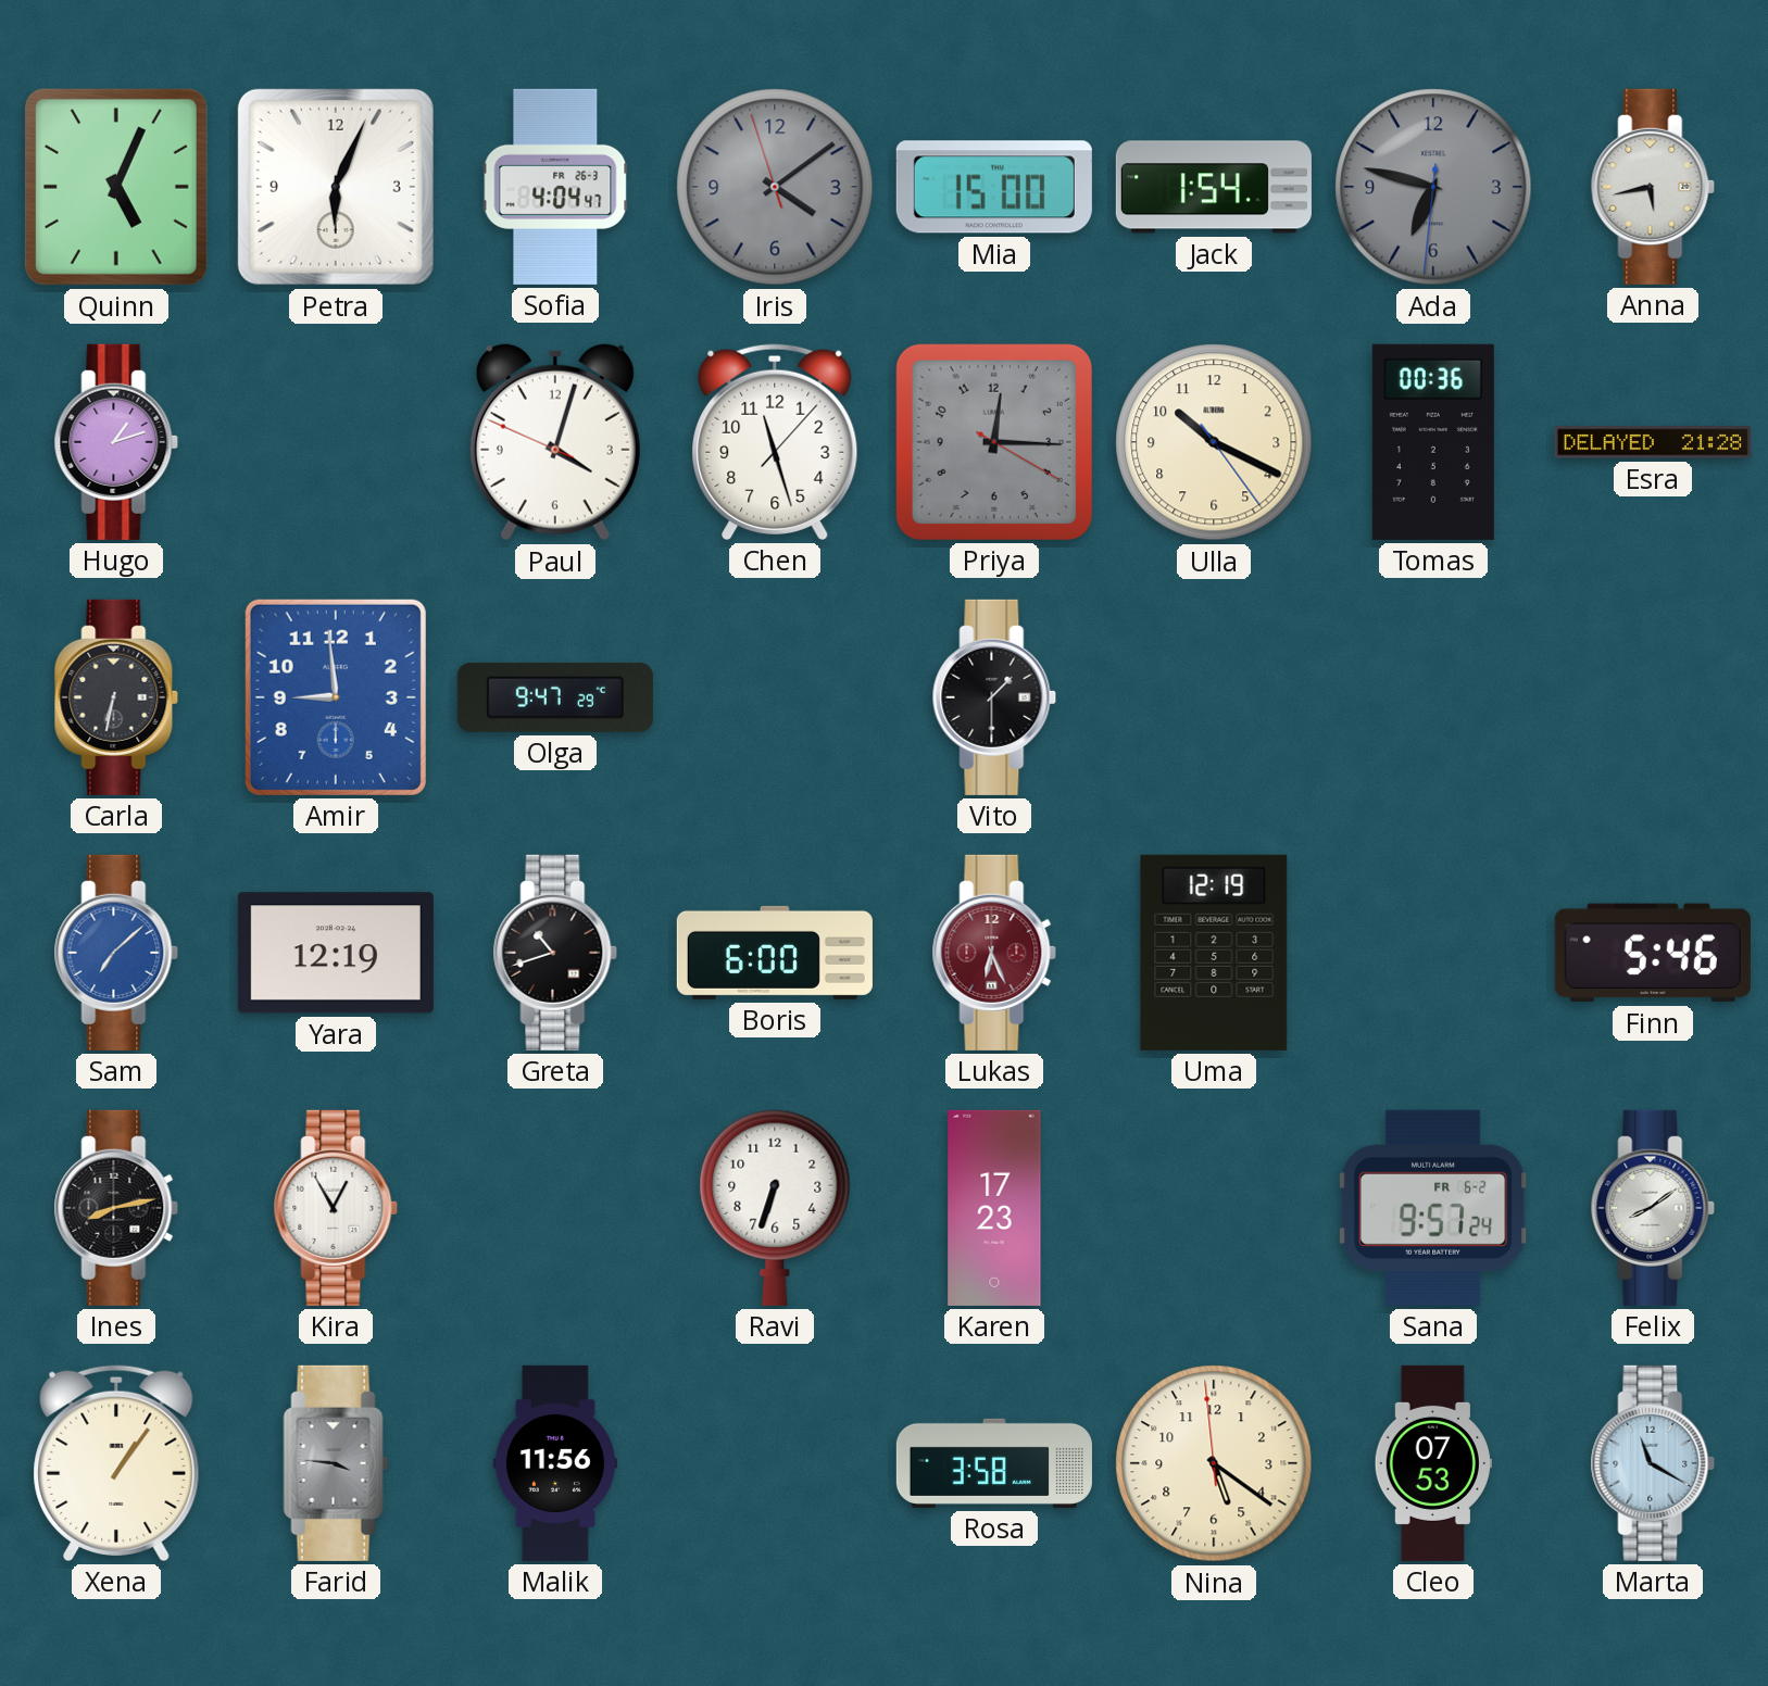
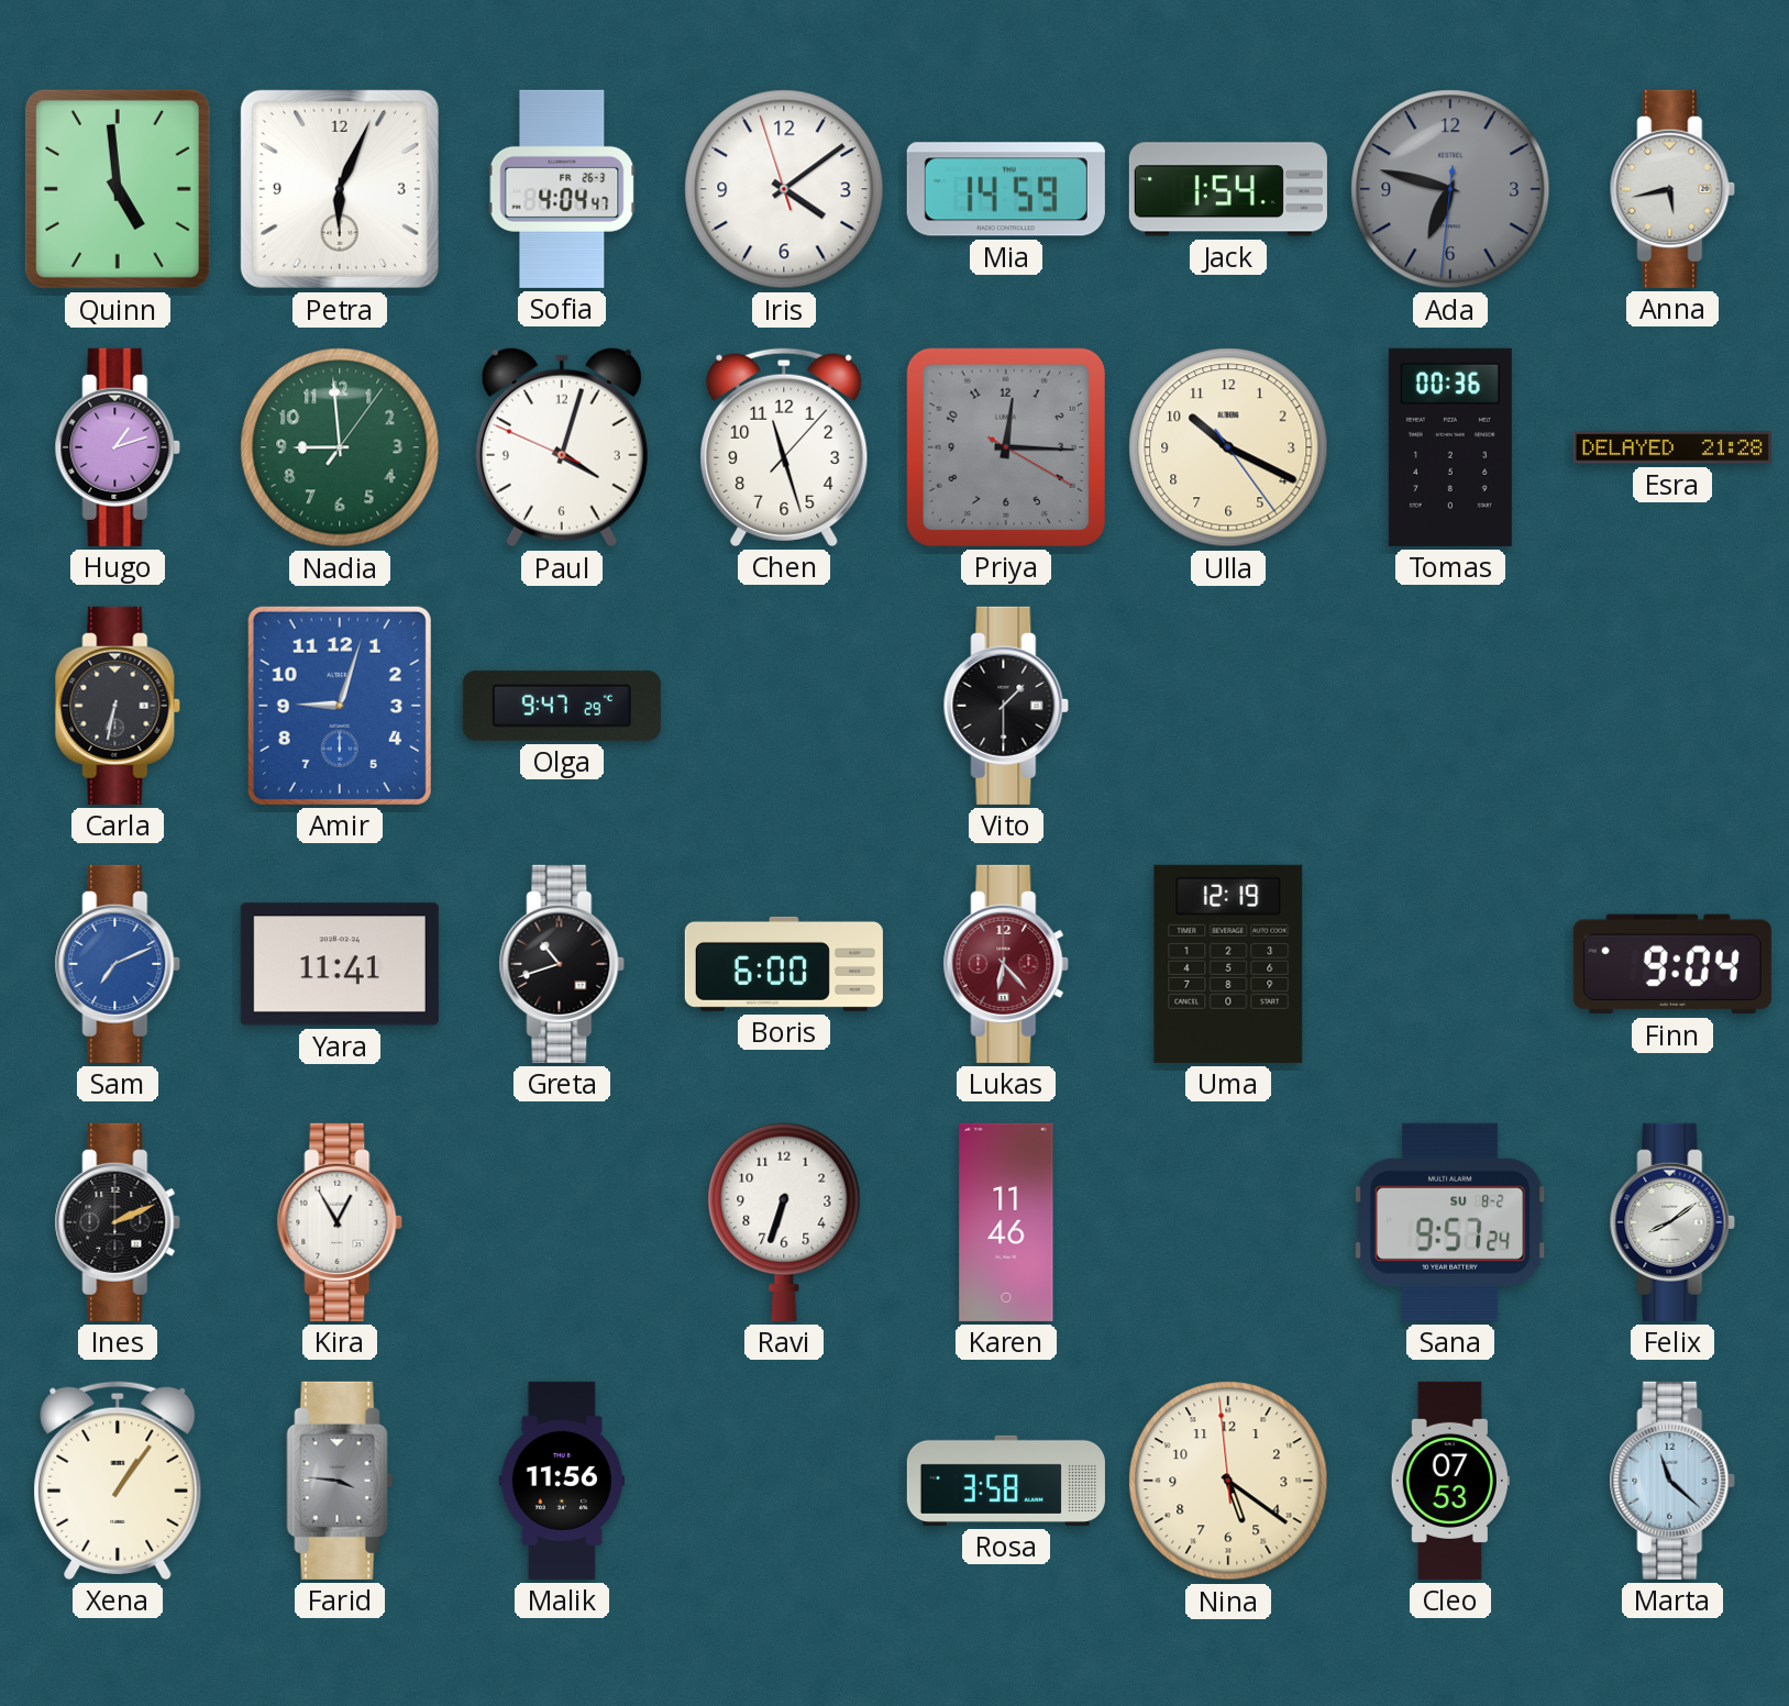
Quinn: 5:04 -> 4:59 (118, 189)
Iris dial: grey -> white (784, 189)
Mia: 15:00 -> 14:59 (1006, 189)
Nadia: none -> 8:59 (340, 447)
Amir: 8:59 -> 9:03 (340, 706)
Sam: 7:08 -> 7:11 (118, 964)
Yara: 12:19 -> 11:41 (340, 964)
Lukas: 6:26 -> 6:23 (1006, 964)
Finn: 5:46 -> 9:04 (1672, 964)
Ines: 8:13 -> 2:11 (118, 1222)
Karen: 17:23 -> 11:46 (1006, 1222)
Sana date: FR 6-2 -> SU 8-2 (1450, 1222)
Marta: 11:20 -> 11:22 (1672, 1481)
